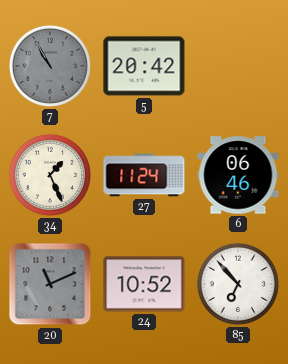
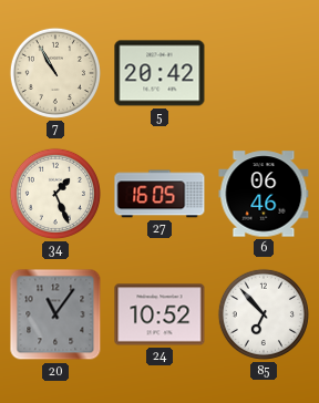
7 dial: grey -> cream (55, 73)
27: 11:24 -> 16:05 (159, 194)
20: 11:11 -> 11:06 (55, 314)
